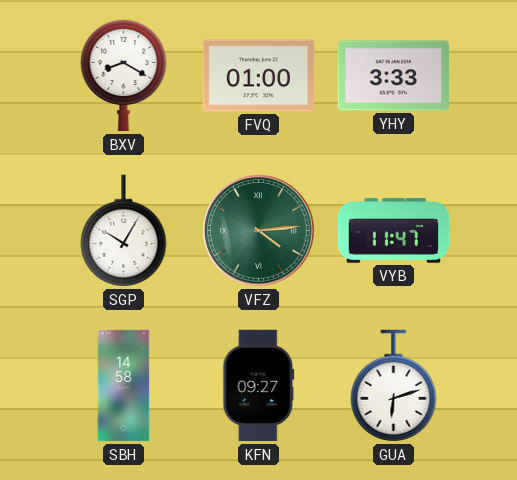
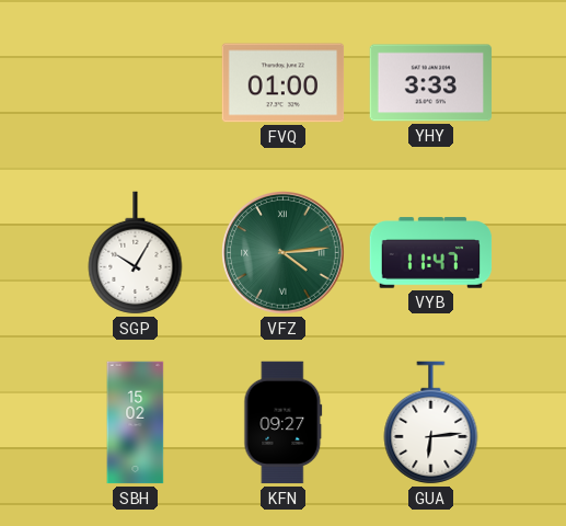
BXV: 8:20 -> none (124, 75)
SBH: 14:58 -> 15:02 (136, 423)
GUA: 6:12 -> 6:14 (431, 423)
